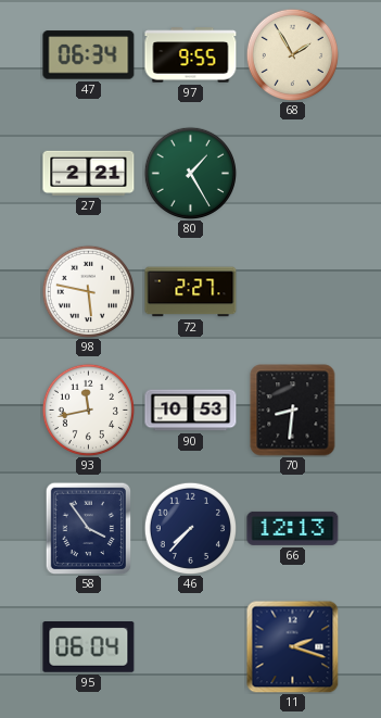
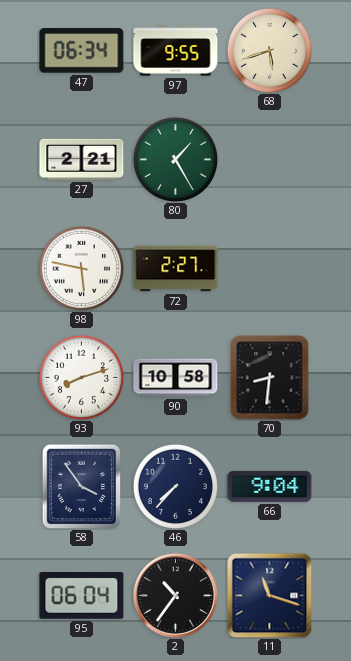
68: 1:55 -> 5:42 (269, 50)
93: 11:43 -> 8:12 (81, 377)
90: 10:53 -> 10:58 (176, 378)
66: 12:13 -> 9:04 (270, 486)
2: none -> 10:36 (175, 595)
11: 2:18 -> 11:18 (269, 595)
